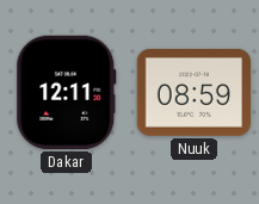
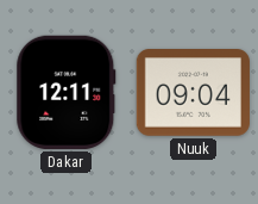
Nuuk: 08:59 -> 09:04 (193, 93)
